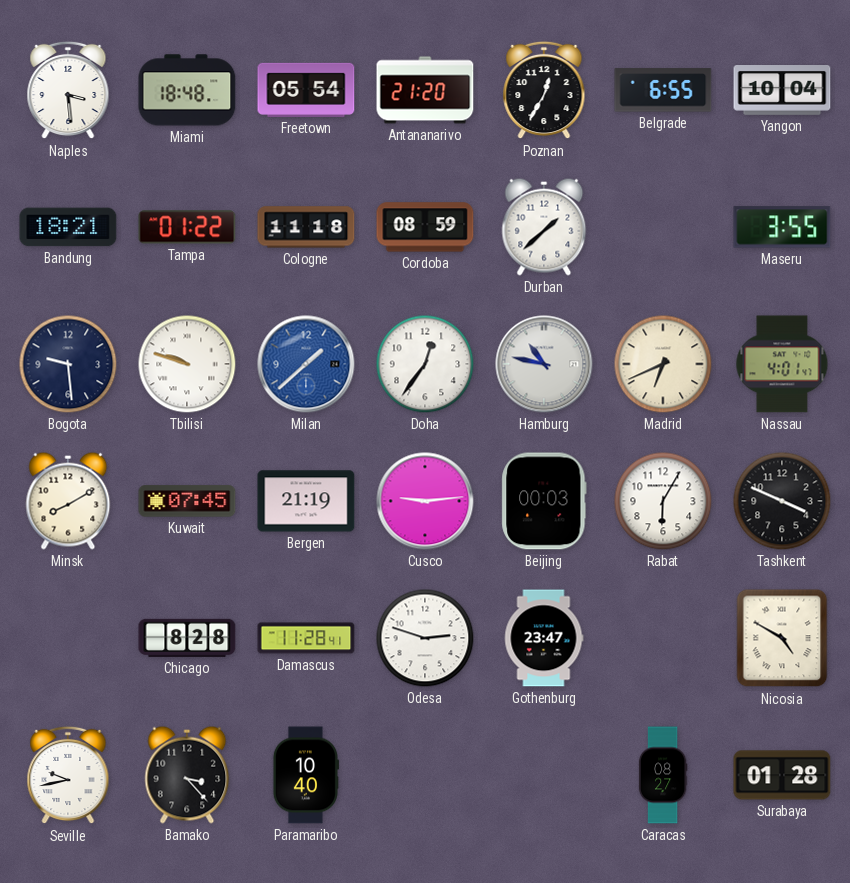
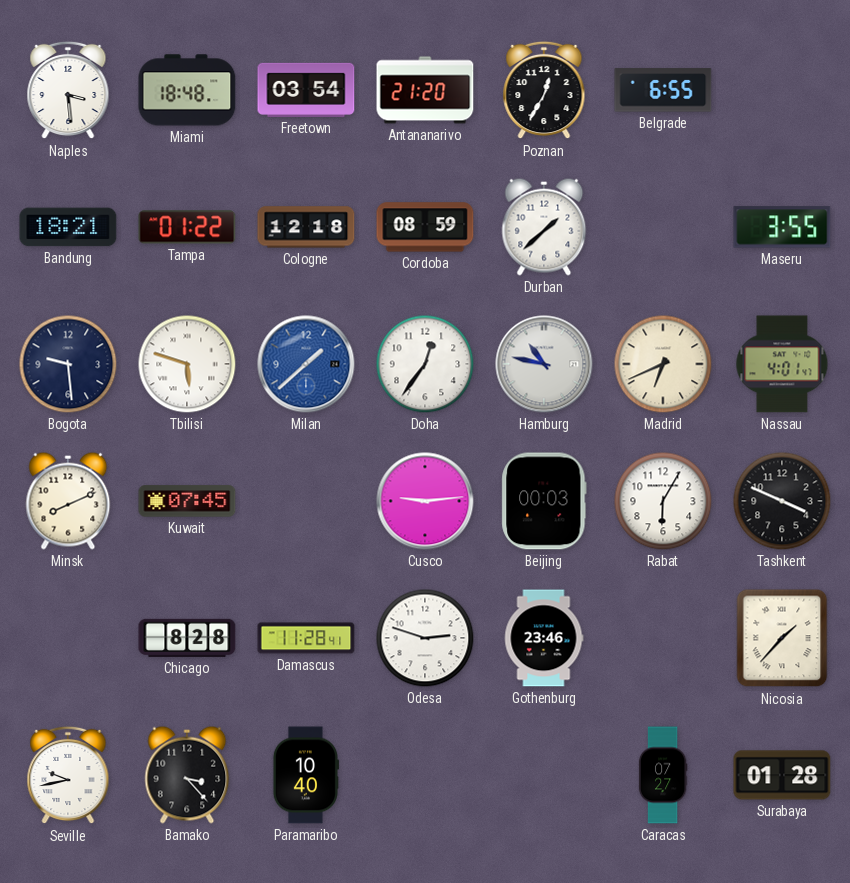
Freetown: 05:54 -> 03:54 (306, 90)
Yangon: 10:04 -> none (782, 91)
Cologne: 11:18 -> 12:18 (306, 227)
Tbilisi: 9:48 -> 5:48 (187, 364)
Minsk: 8:10 -> 8:11 (68, 501)
Bergen: 21:19 -> none (306, 501)
Gothenburg: 23:47 -> 23:46 (544, 638)
Nicosia: 4:50 -> 1:37 (782, 638)
Caracas: 08:27 -> 07:27 (663, 775)
